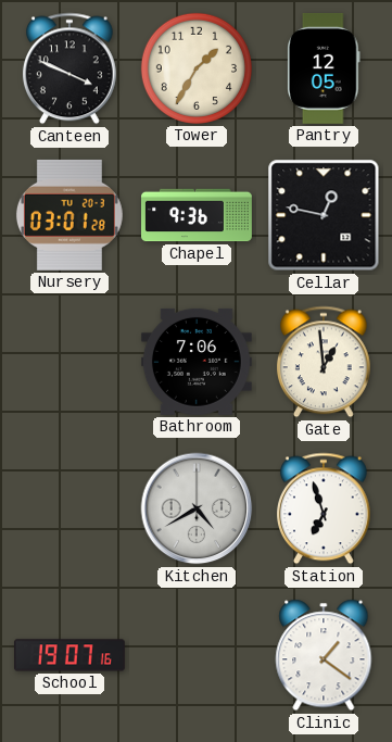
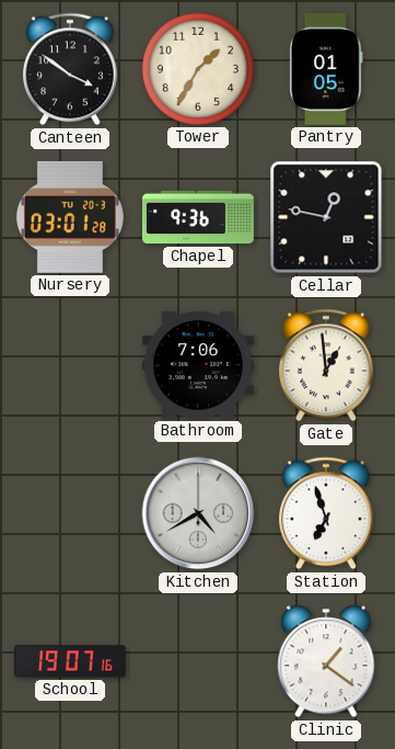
Canteen: 3:49 -> 3:51 (70, 69)
Pantry: 12:05 -> 01:05 (326, 69)
